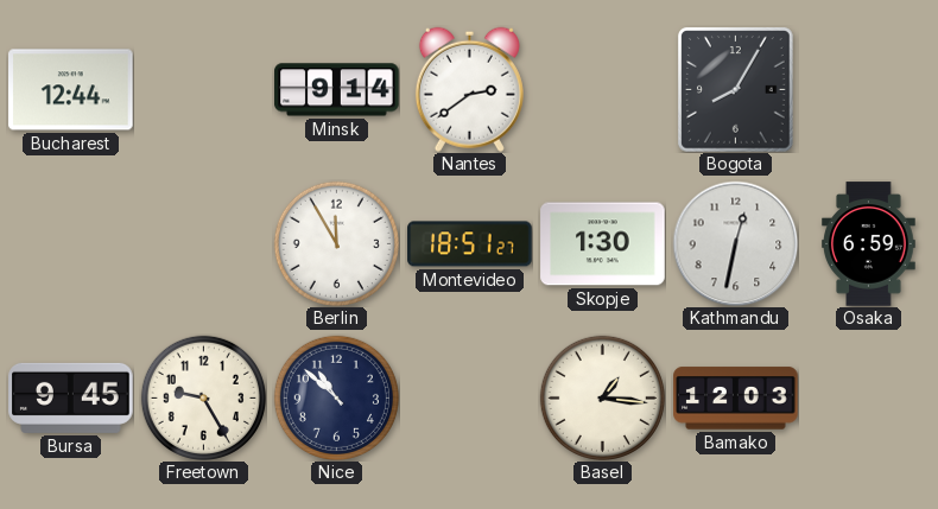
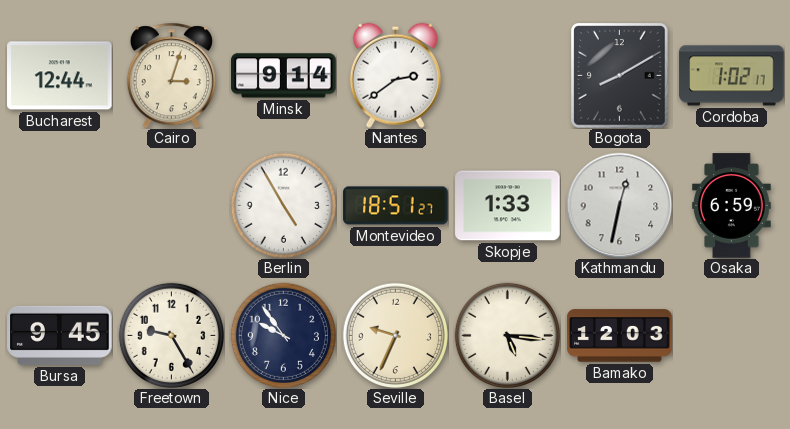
Cairo: none -> 3:03 (171, 75)
Bogota: 8:05 -> 8:10 (620, 76)
Cordoba: none -> 1:02 (732, 76)
Berlin: 11:55 -> 4:55 (283, 205)
Skopje: 1:30 -> 1:33 (508, 206)
Nice: 10:52 -> 9:54 (283, 335)
Seville: none -> 9:34 (395, 335)
Basel: 1:16 -> 5:16 (507, 335)
